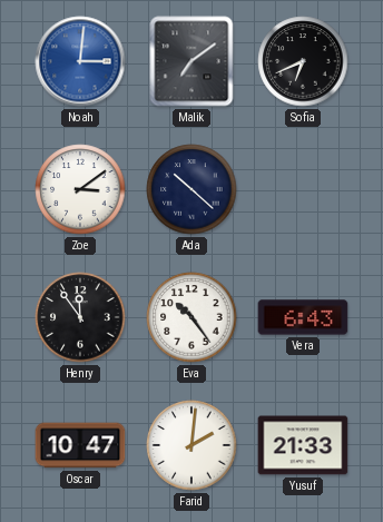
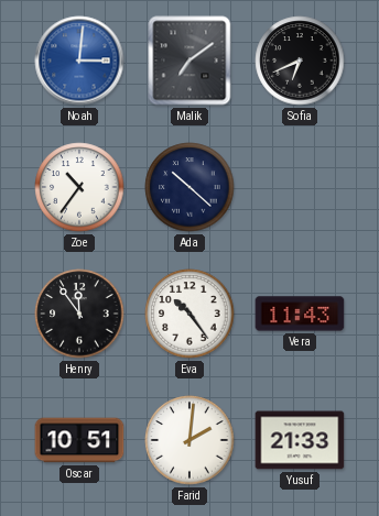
Zoe: 3:09 -> 10:36 (79, 187)
Vera: 6:43 -> 11:43 (300, 314)
Oscar: 10:47 -> 10:51 (79, 440)
